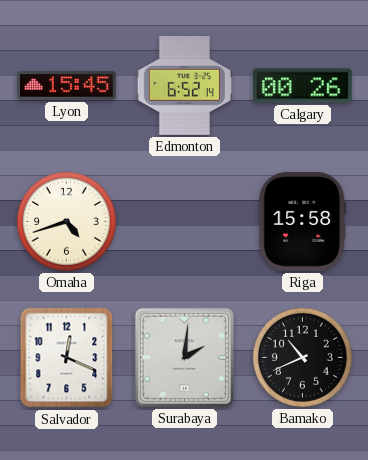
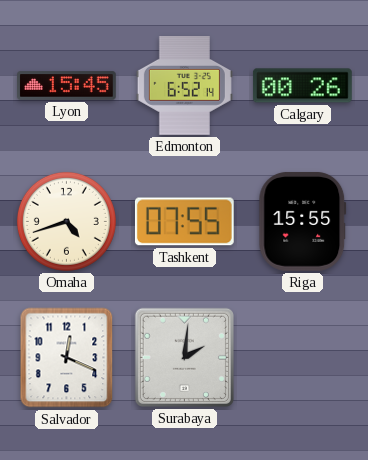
Tashkent: none -> 07:55 (184, 222)
Riga: 15:58 -> 15:55 (303, 221)
Bamako: 10:41 -> none (302, 357)
